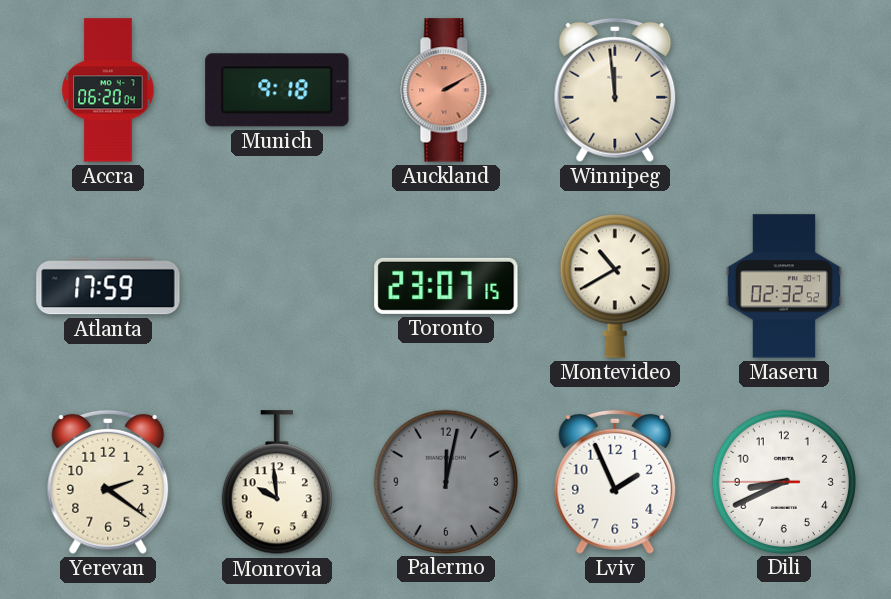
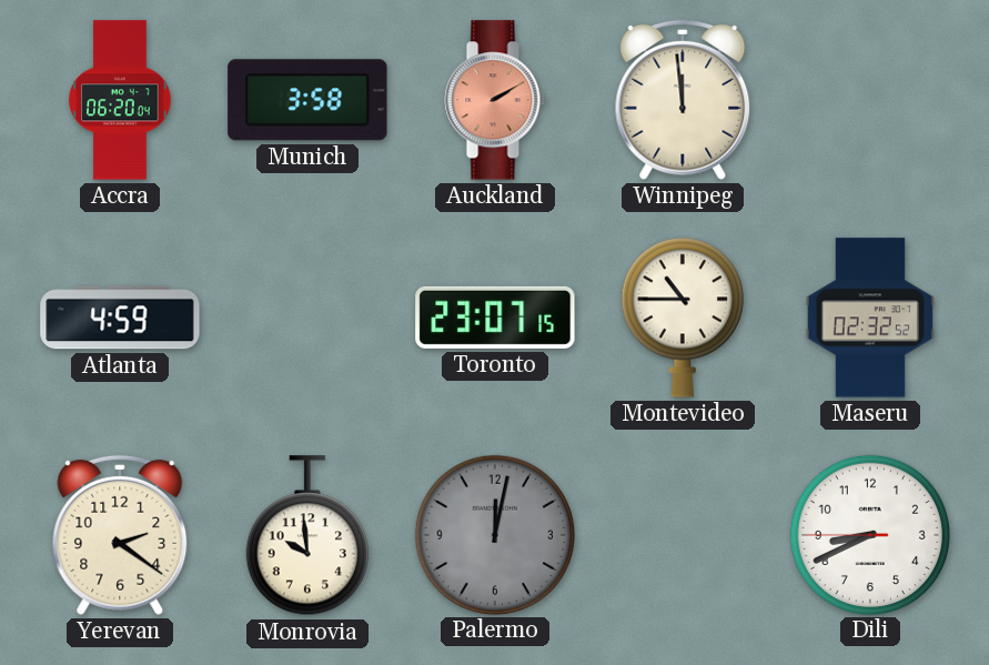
Munich: 9:18 -> 3:58 (307, 100)
Atlanta: 17:59 -> 4:59 (120, 318)
Montevideo: 10:40 -> 10:45 (683, 318)
Lviv: 1:56 -> none (615, 482)
